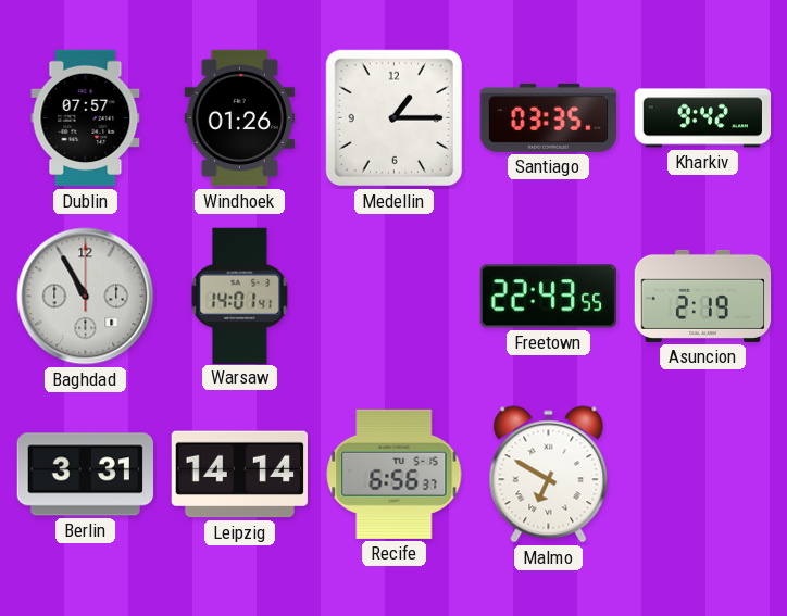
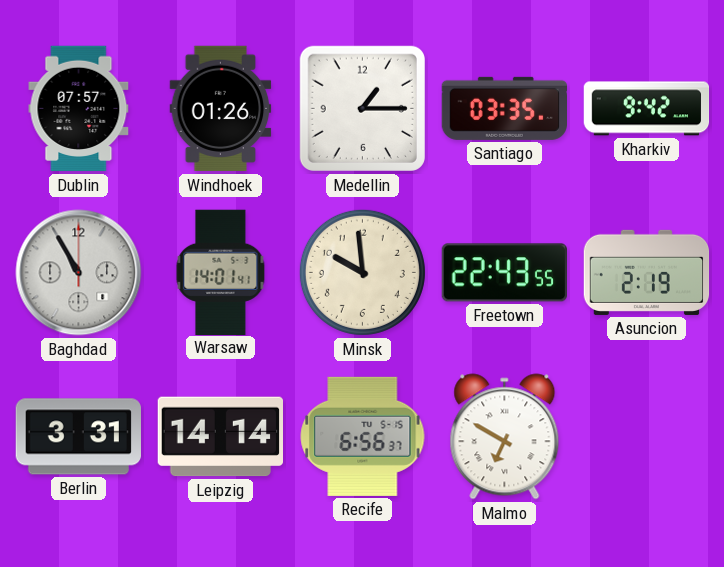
Minsk: none -> 9:59 (362, 272)
